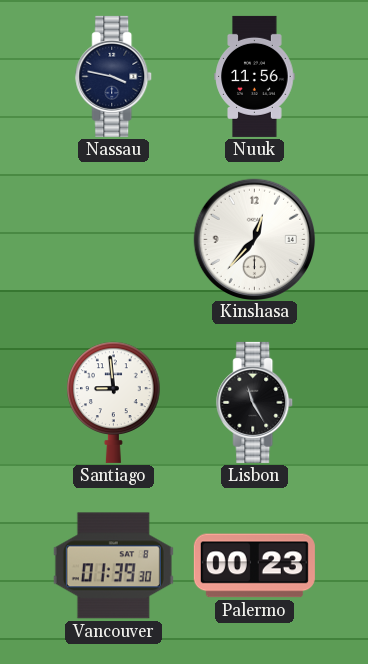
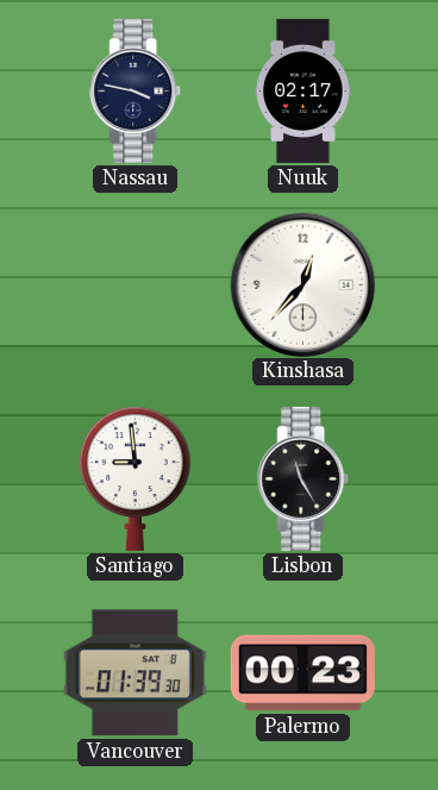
Nuuk: 11:56 -> 02:17 (304, 90)
